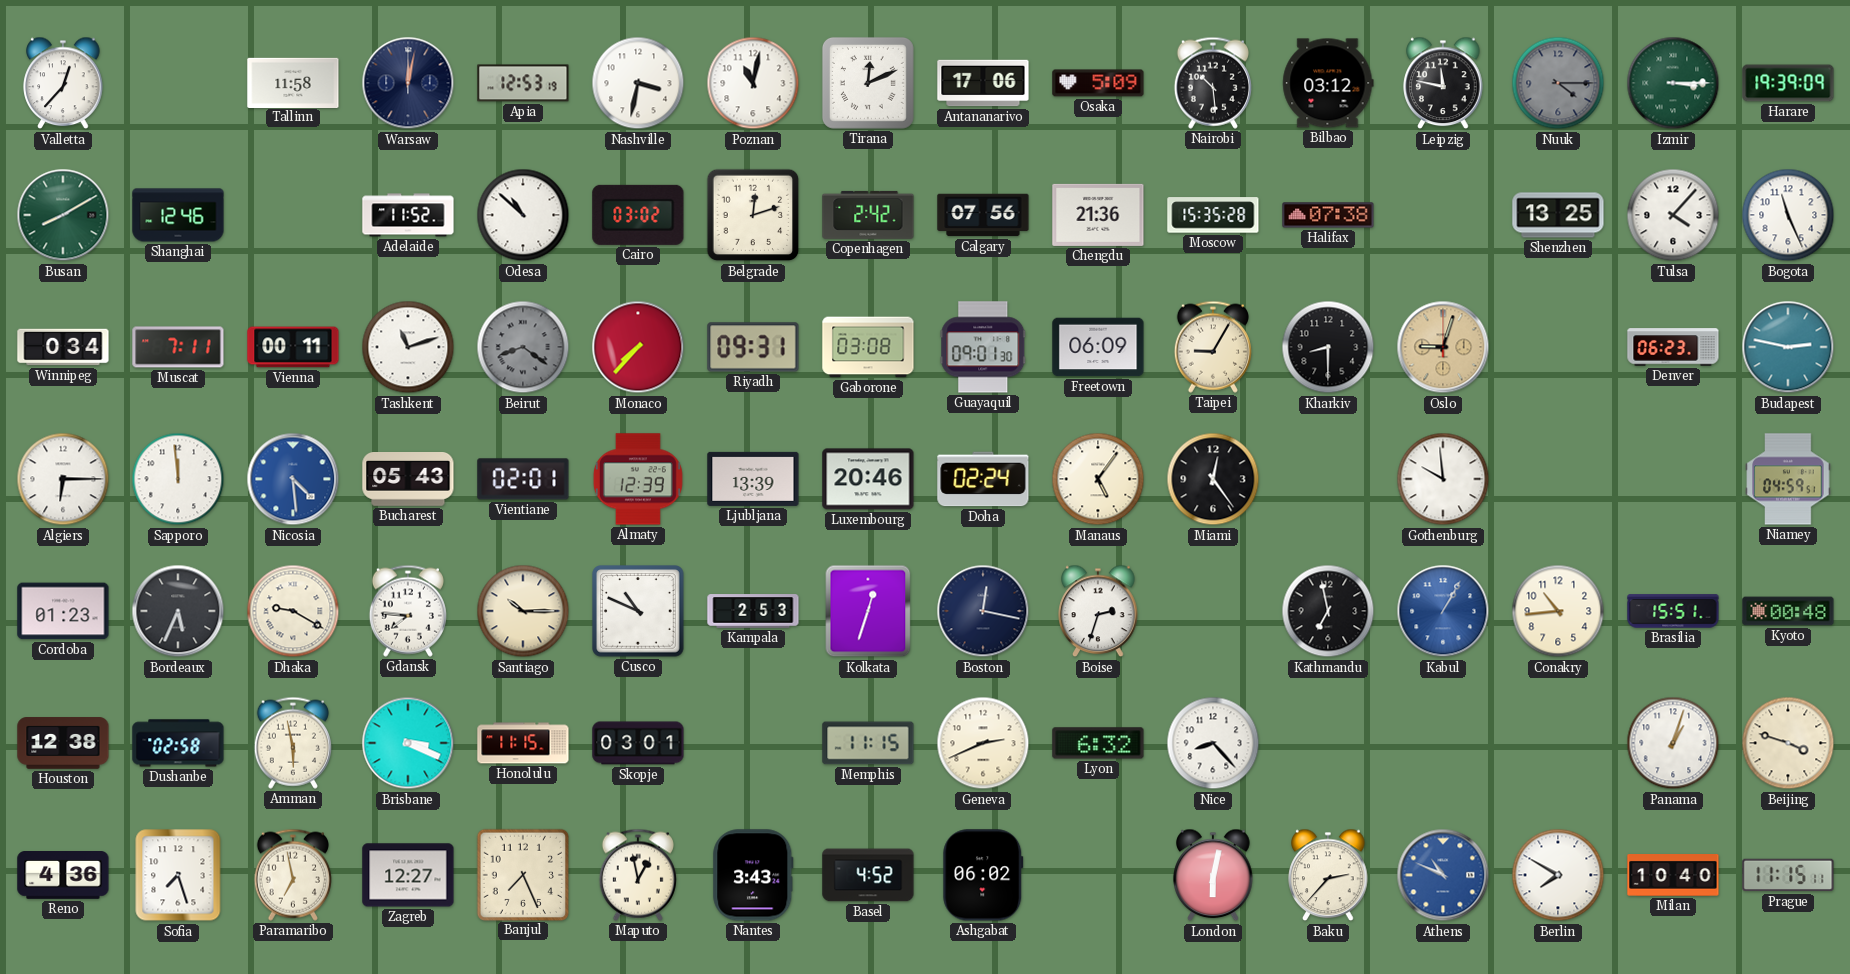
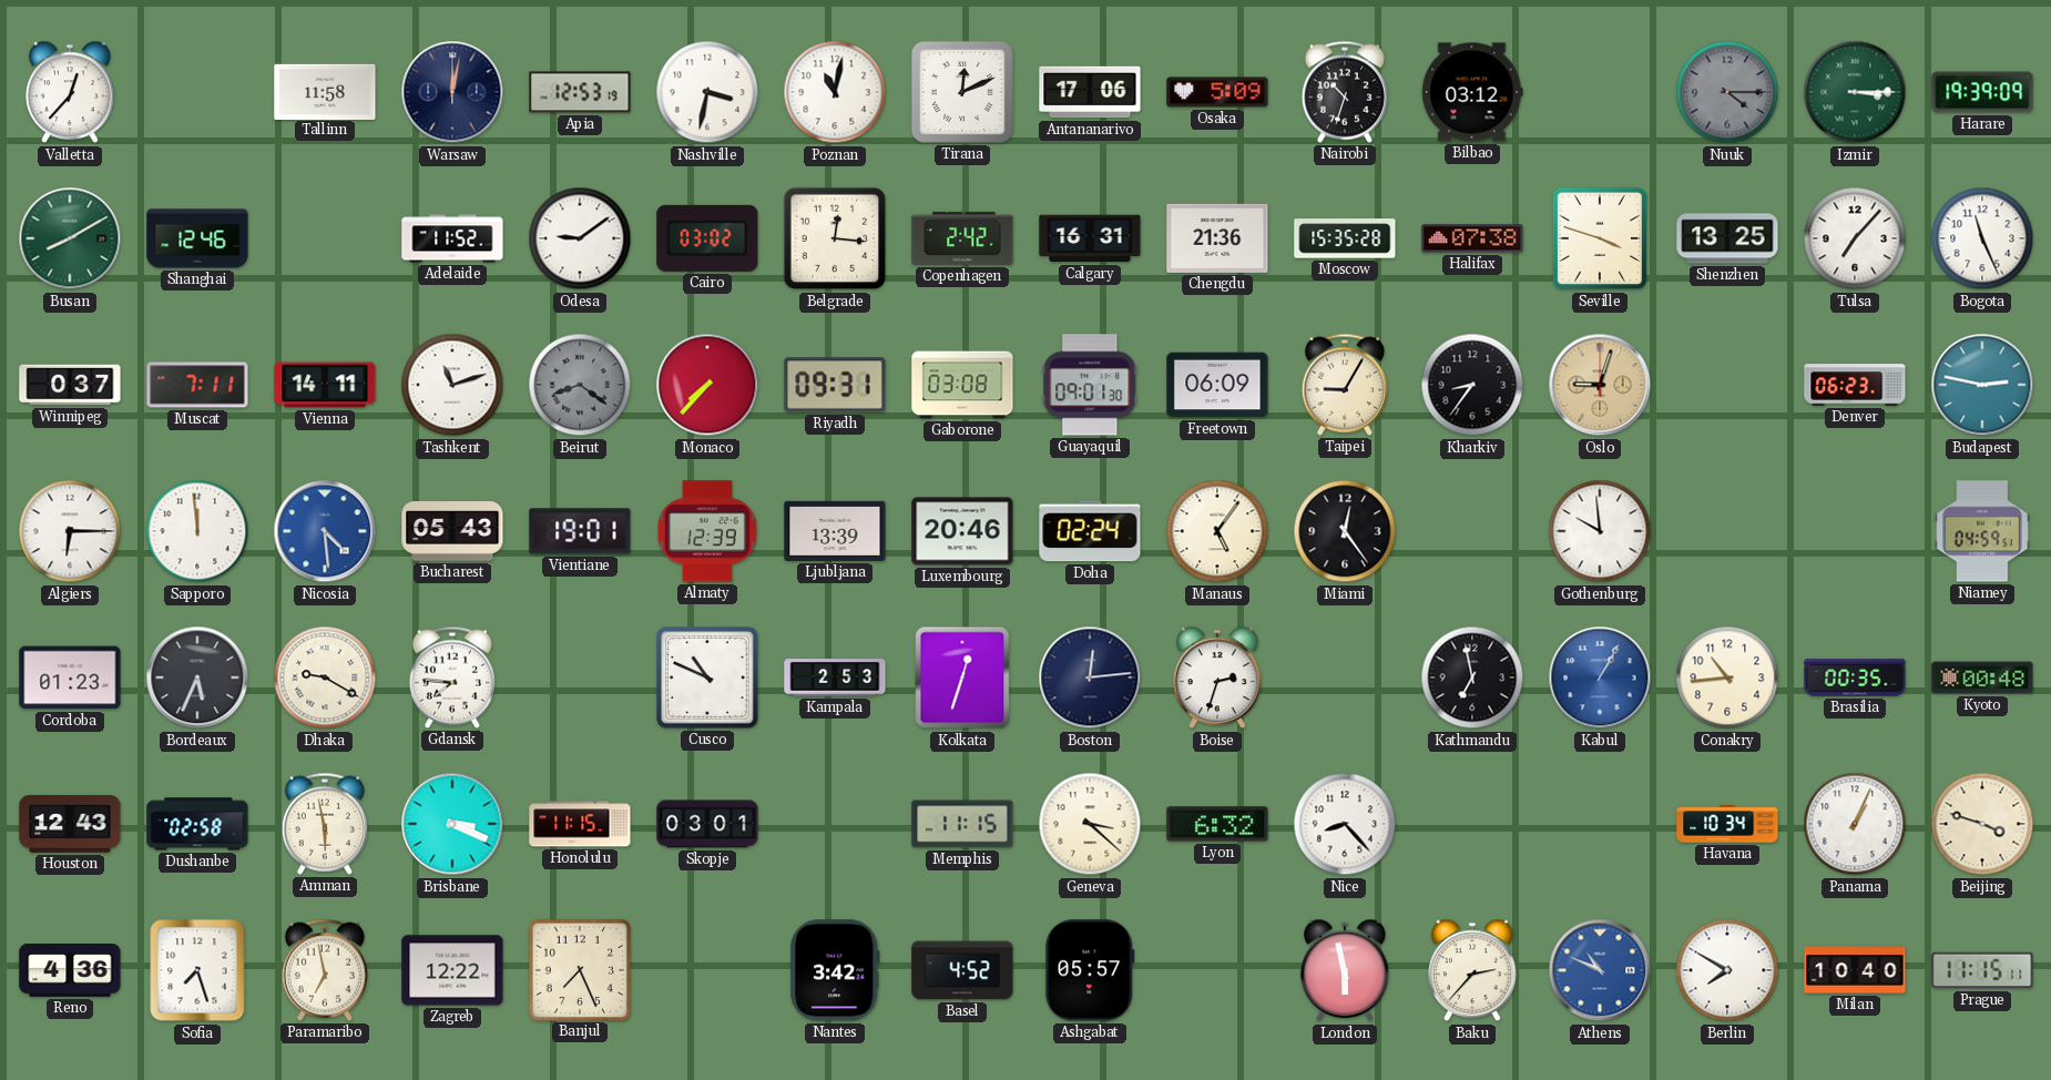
Nairobi: 10:29 -> 10:33 (1345, 92)
Leipzig: 11:47 -> none (1443, 83)
Odesa: 10:52 -> 9:09 (580, 238)
Belgrade: 12:12 -> 12:16 (835, 238)
Calgary: 07:56 -> 16:31 (1090, 238)
Seville: none -> 3:48 (1599, 238)
Tulsa: 4:07 -> 7:07 (1855, 238)
Winnipeg: 0:34 -> 0:37 (70, 385)
Vienna: 00:11 -> 14:11 (325, 385)
Kharkiv: 8:30 -> 8:36 (1472, 385)
Vientiane: 02:01 -> 19:01 (580, 531)
Santiago: 10:15 -> none (523, 611)
Boston: 12:17 -> 12:14 (1090, 677)
Brasilia: 15:51 -> 00:35 (1855, 677)
Houston: 12:38 -> 12:43 (70, 824)
Geneva: 2:41 -> 3:22 (1090, 824)
Havana: none -> 10:34 (1727, 824)
Panama: 1:03 -> 1:04 (1855, 824)
Zagreb: 12:27 -> 12:22 (452, 970)
Maputo: 12:58 -> none (638, 875)
Nantes: 3:43 -> 3:42 (835, 970)
Ashgabat: 06:02 -> 05:57 (1090, 970)
London: 6:02 -> 5:58 (1345, 970)
